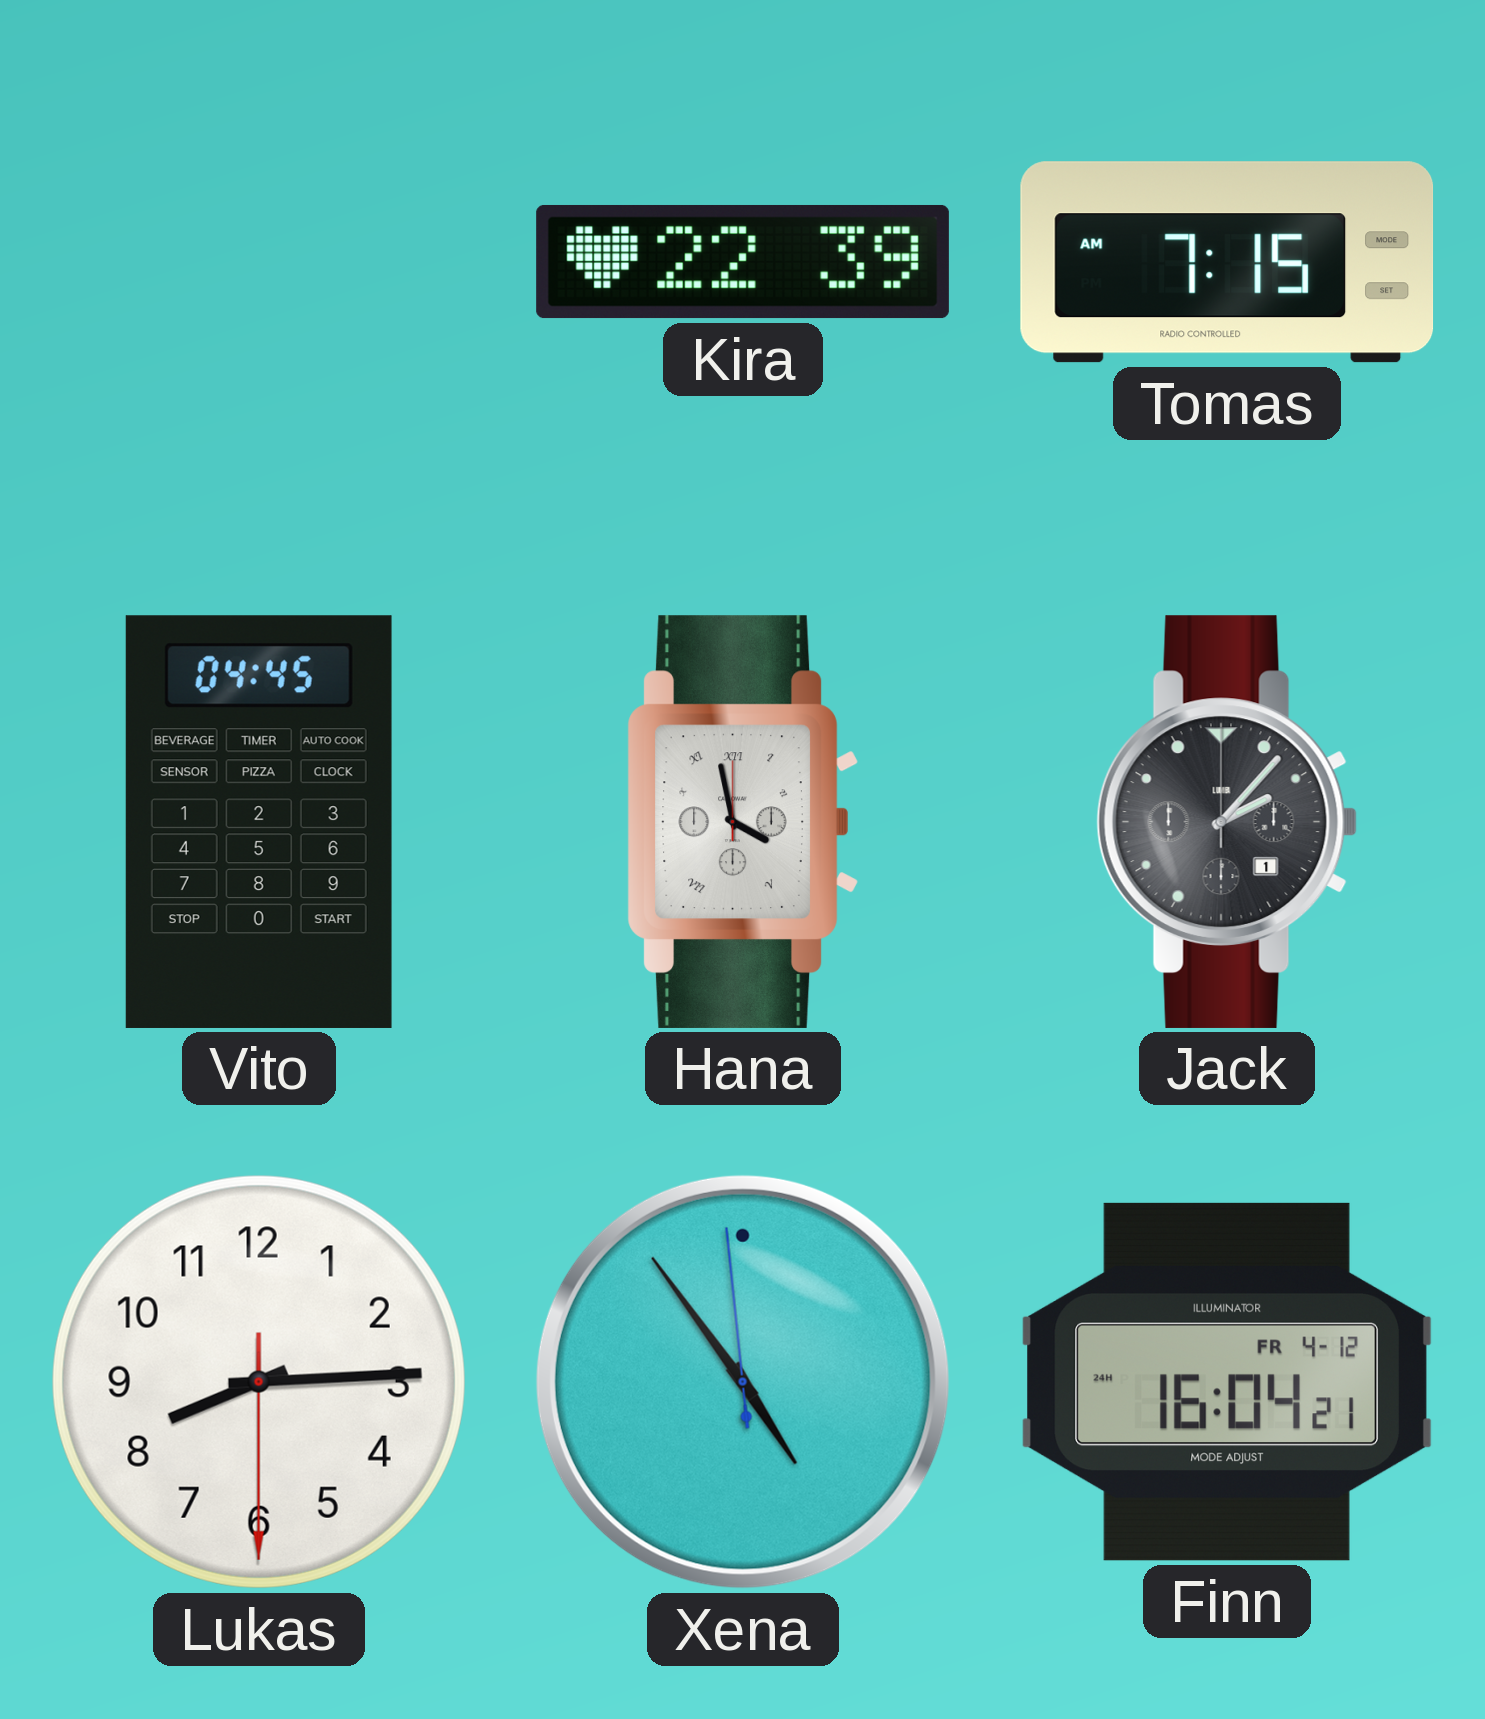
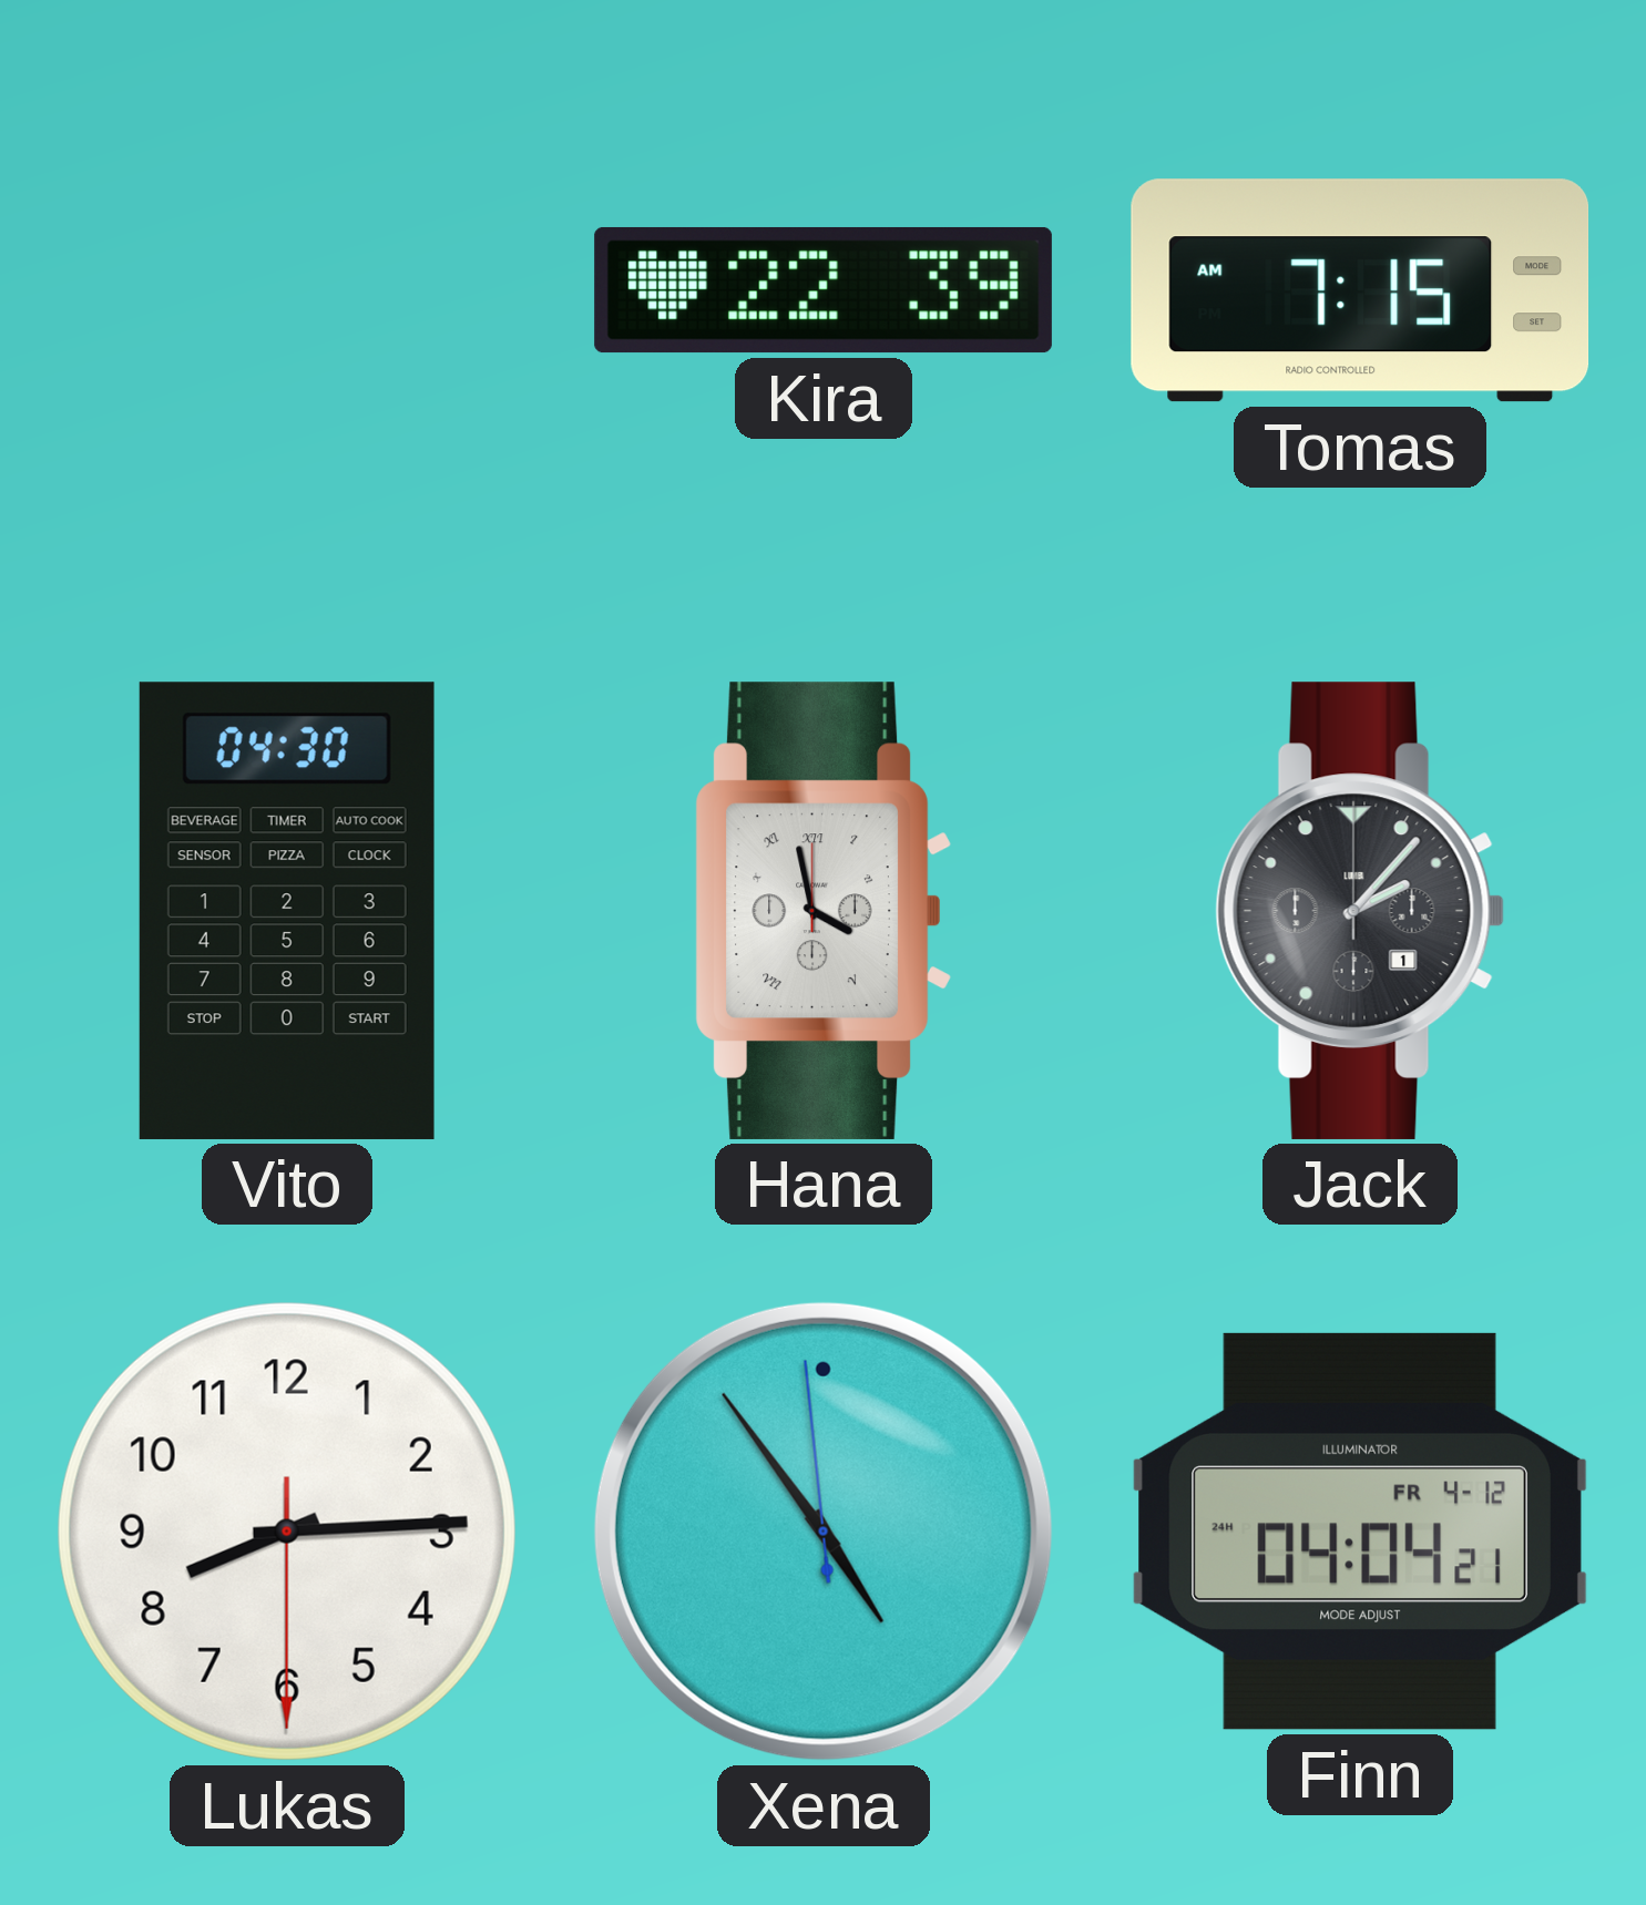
Vito: 04:45 -> 04:30 (287, 911)
Finn: 16:04 -> 04:04 (1360, 1532)
